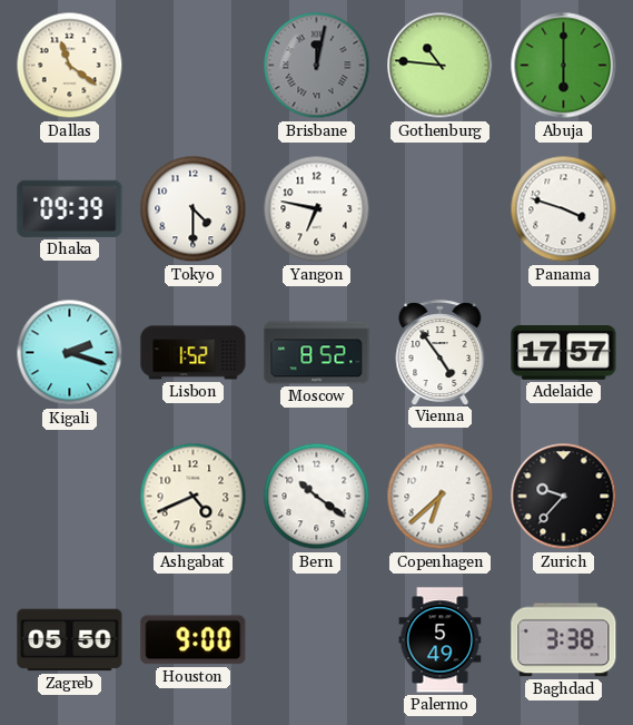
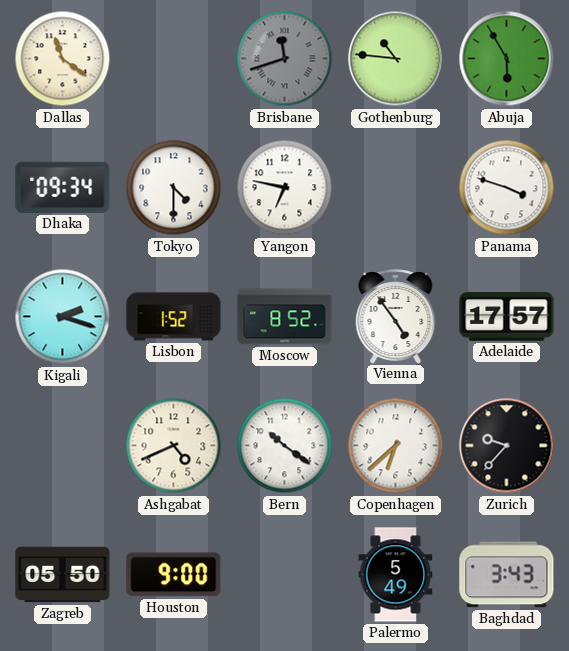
Brisbane: 12:02 -> 11:42 (285, 59)
Abuja: 6:00 -> 5:55 (507, 59)
Dhaka: 09:39 -> 09:34 (63, 187)
Baghdad: 3:38 -> 3:43 (507, 575)
